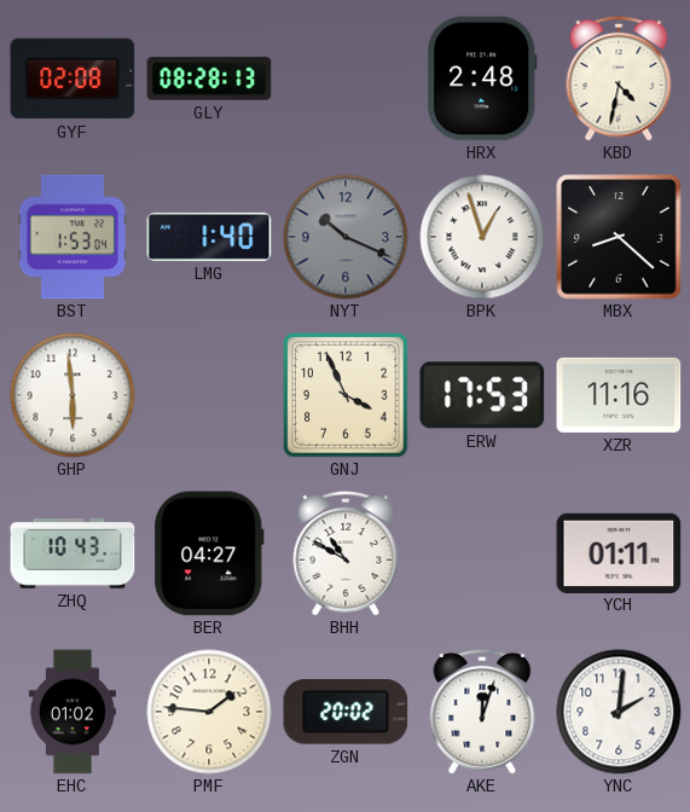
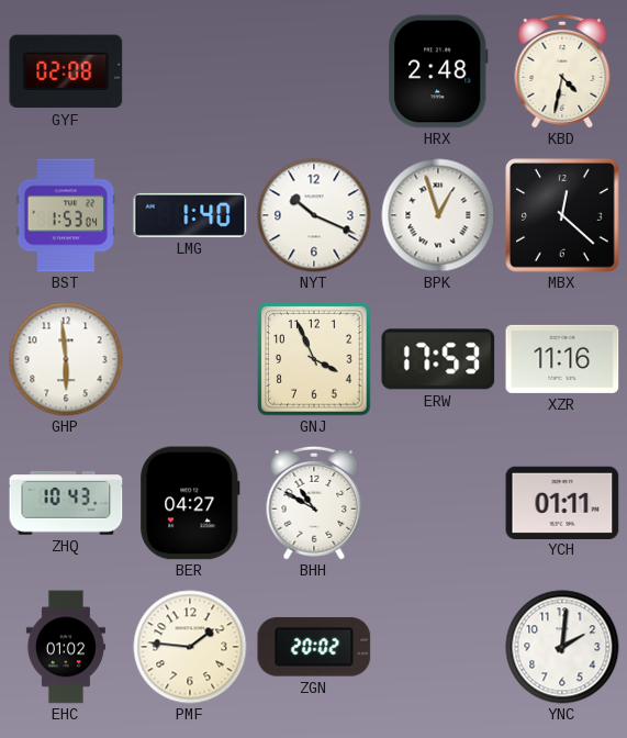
GLY: 08:28 -> none (209, 79)
NYT dial: grey -> white (314, 215)
MBX: 8:22 -> 12:22 (562, 215)
AKE: 12:03 -> none (482, 712)
